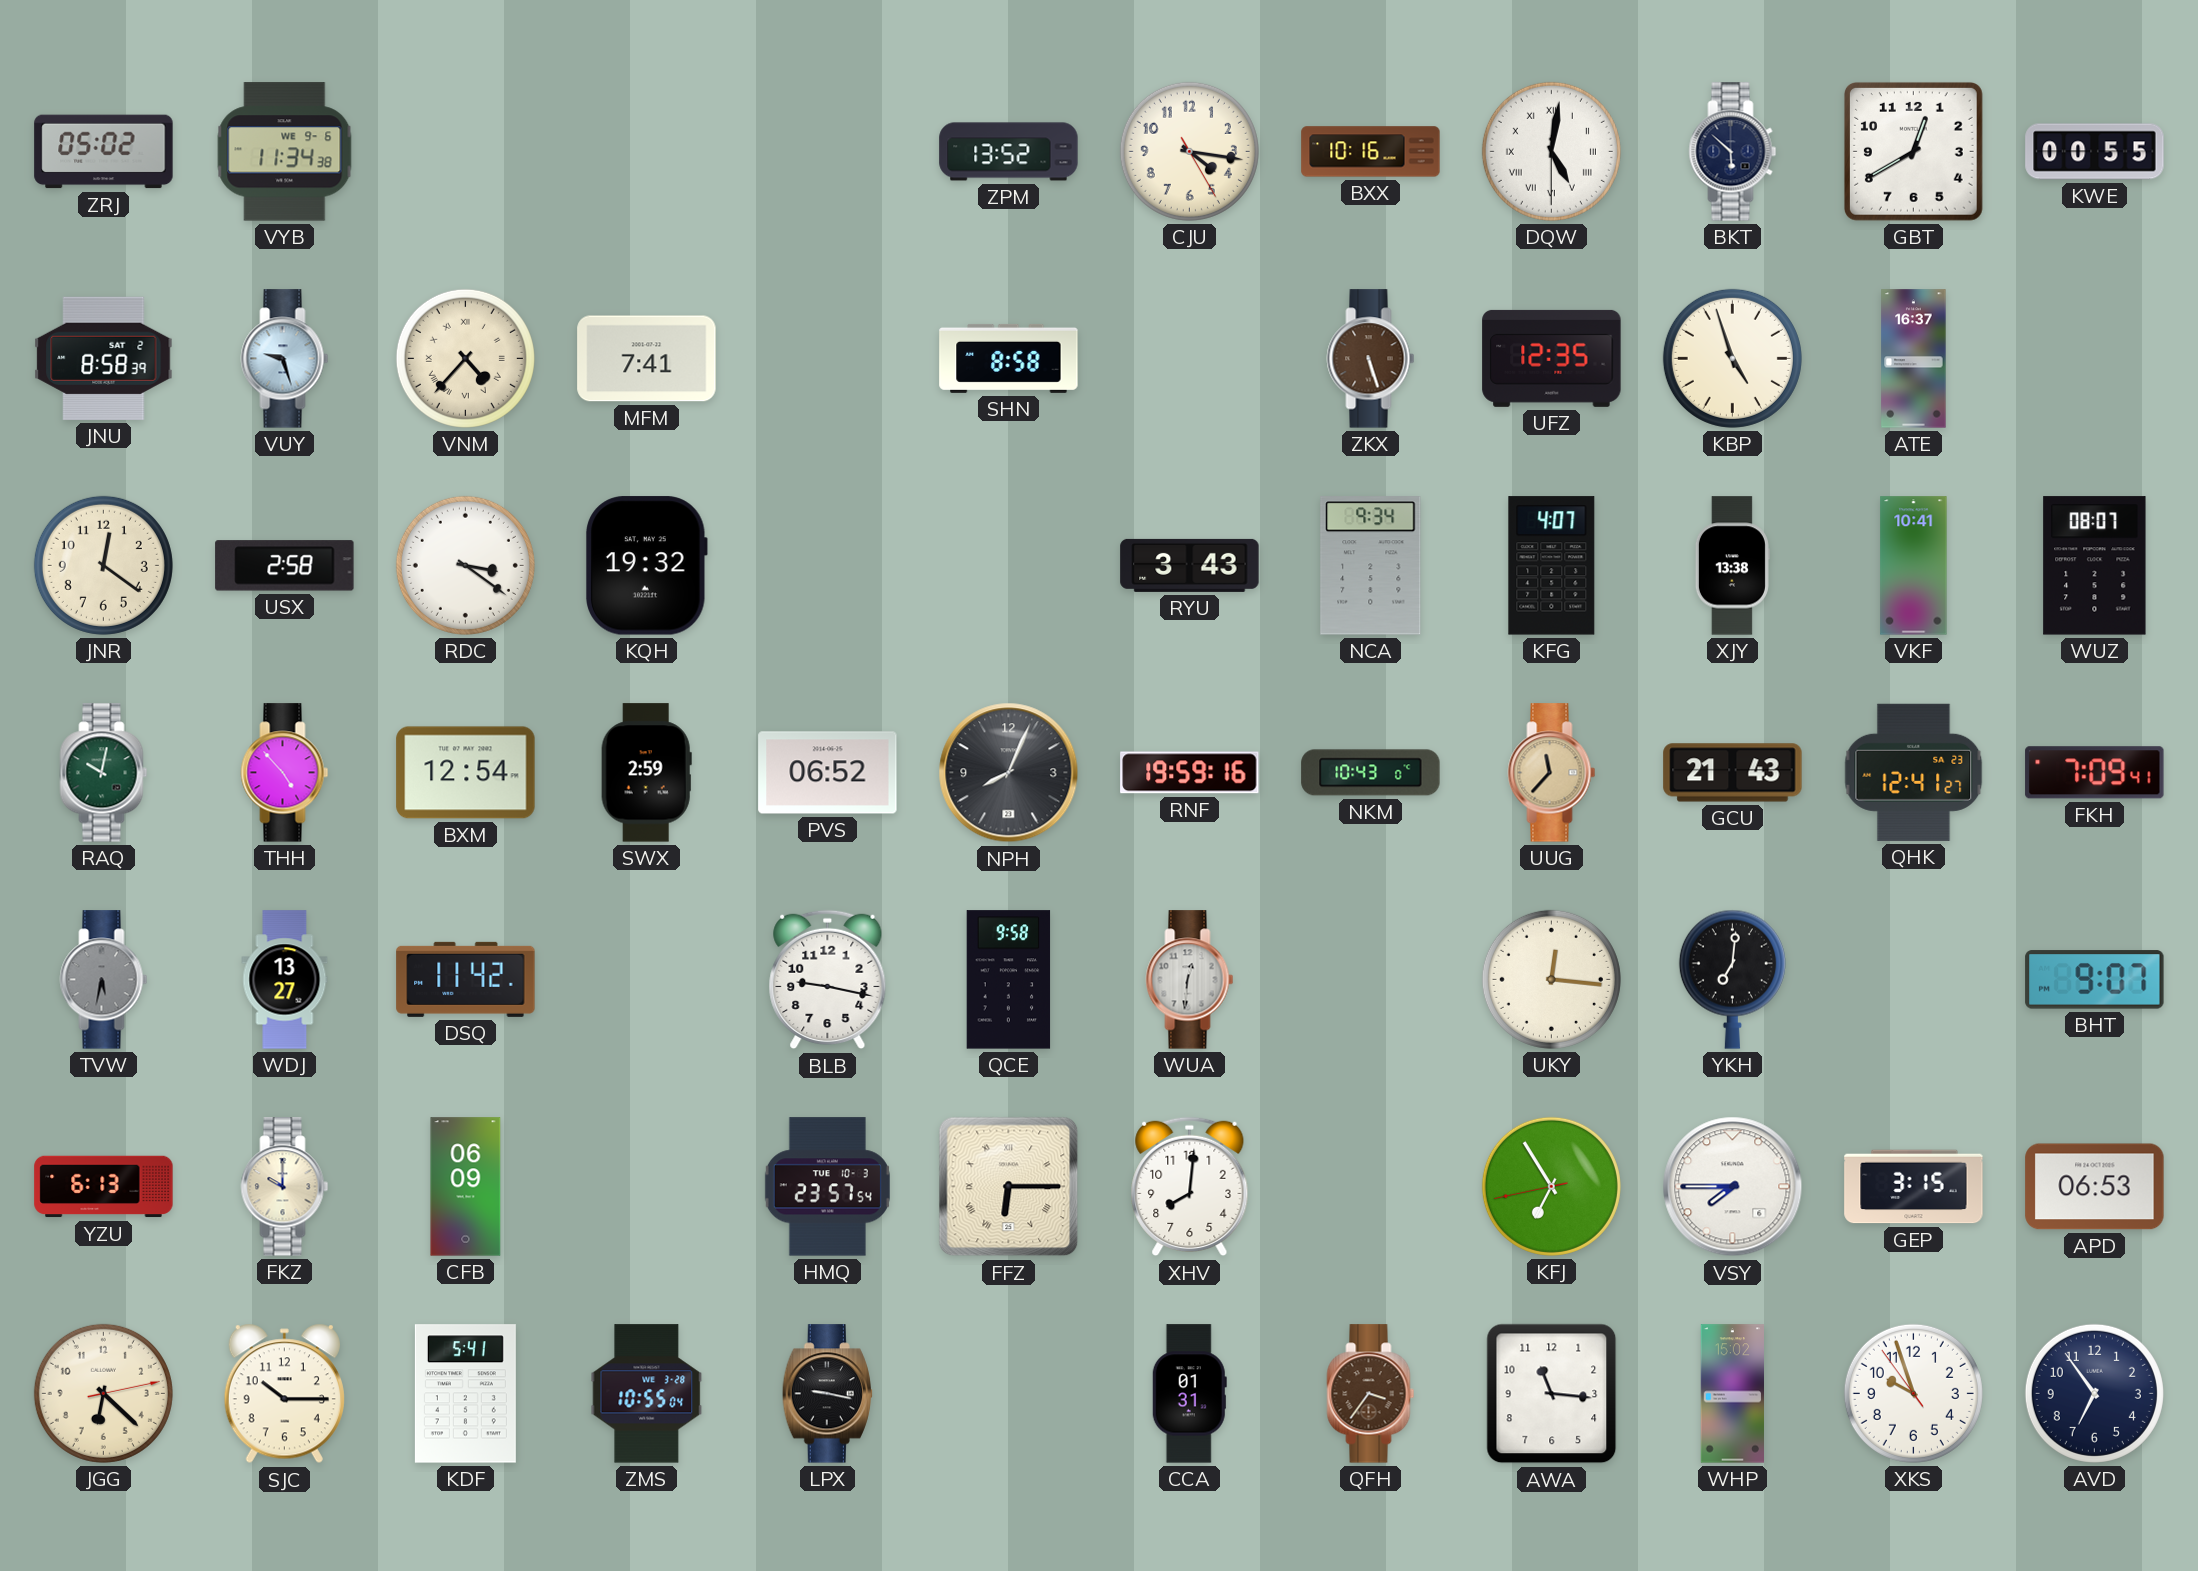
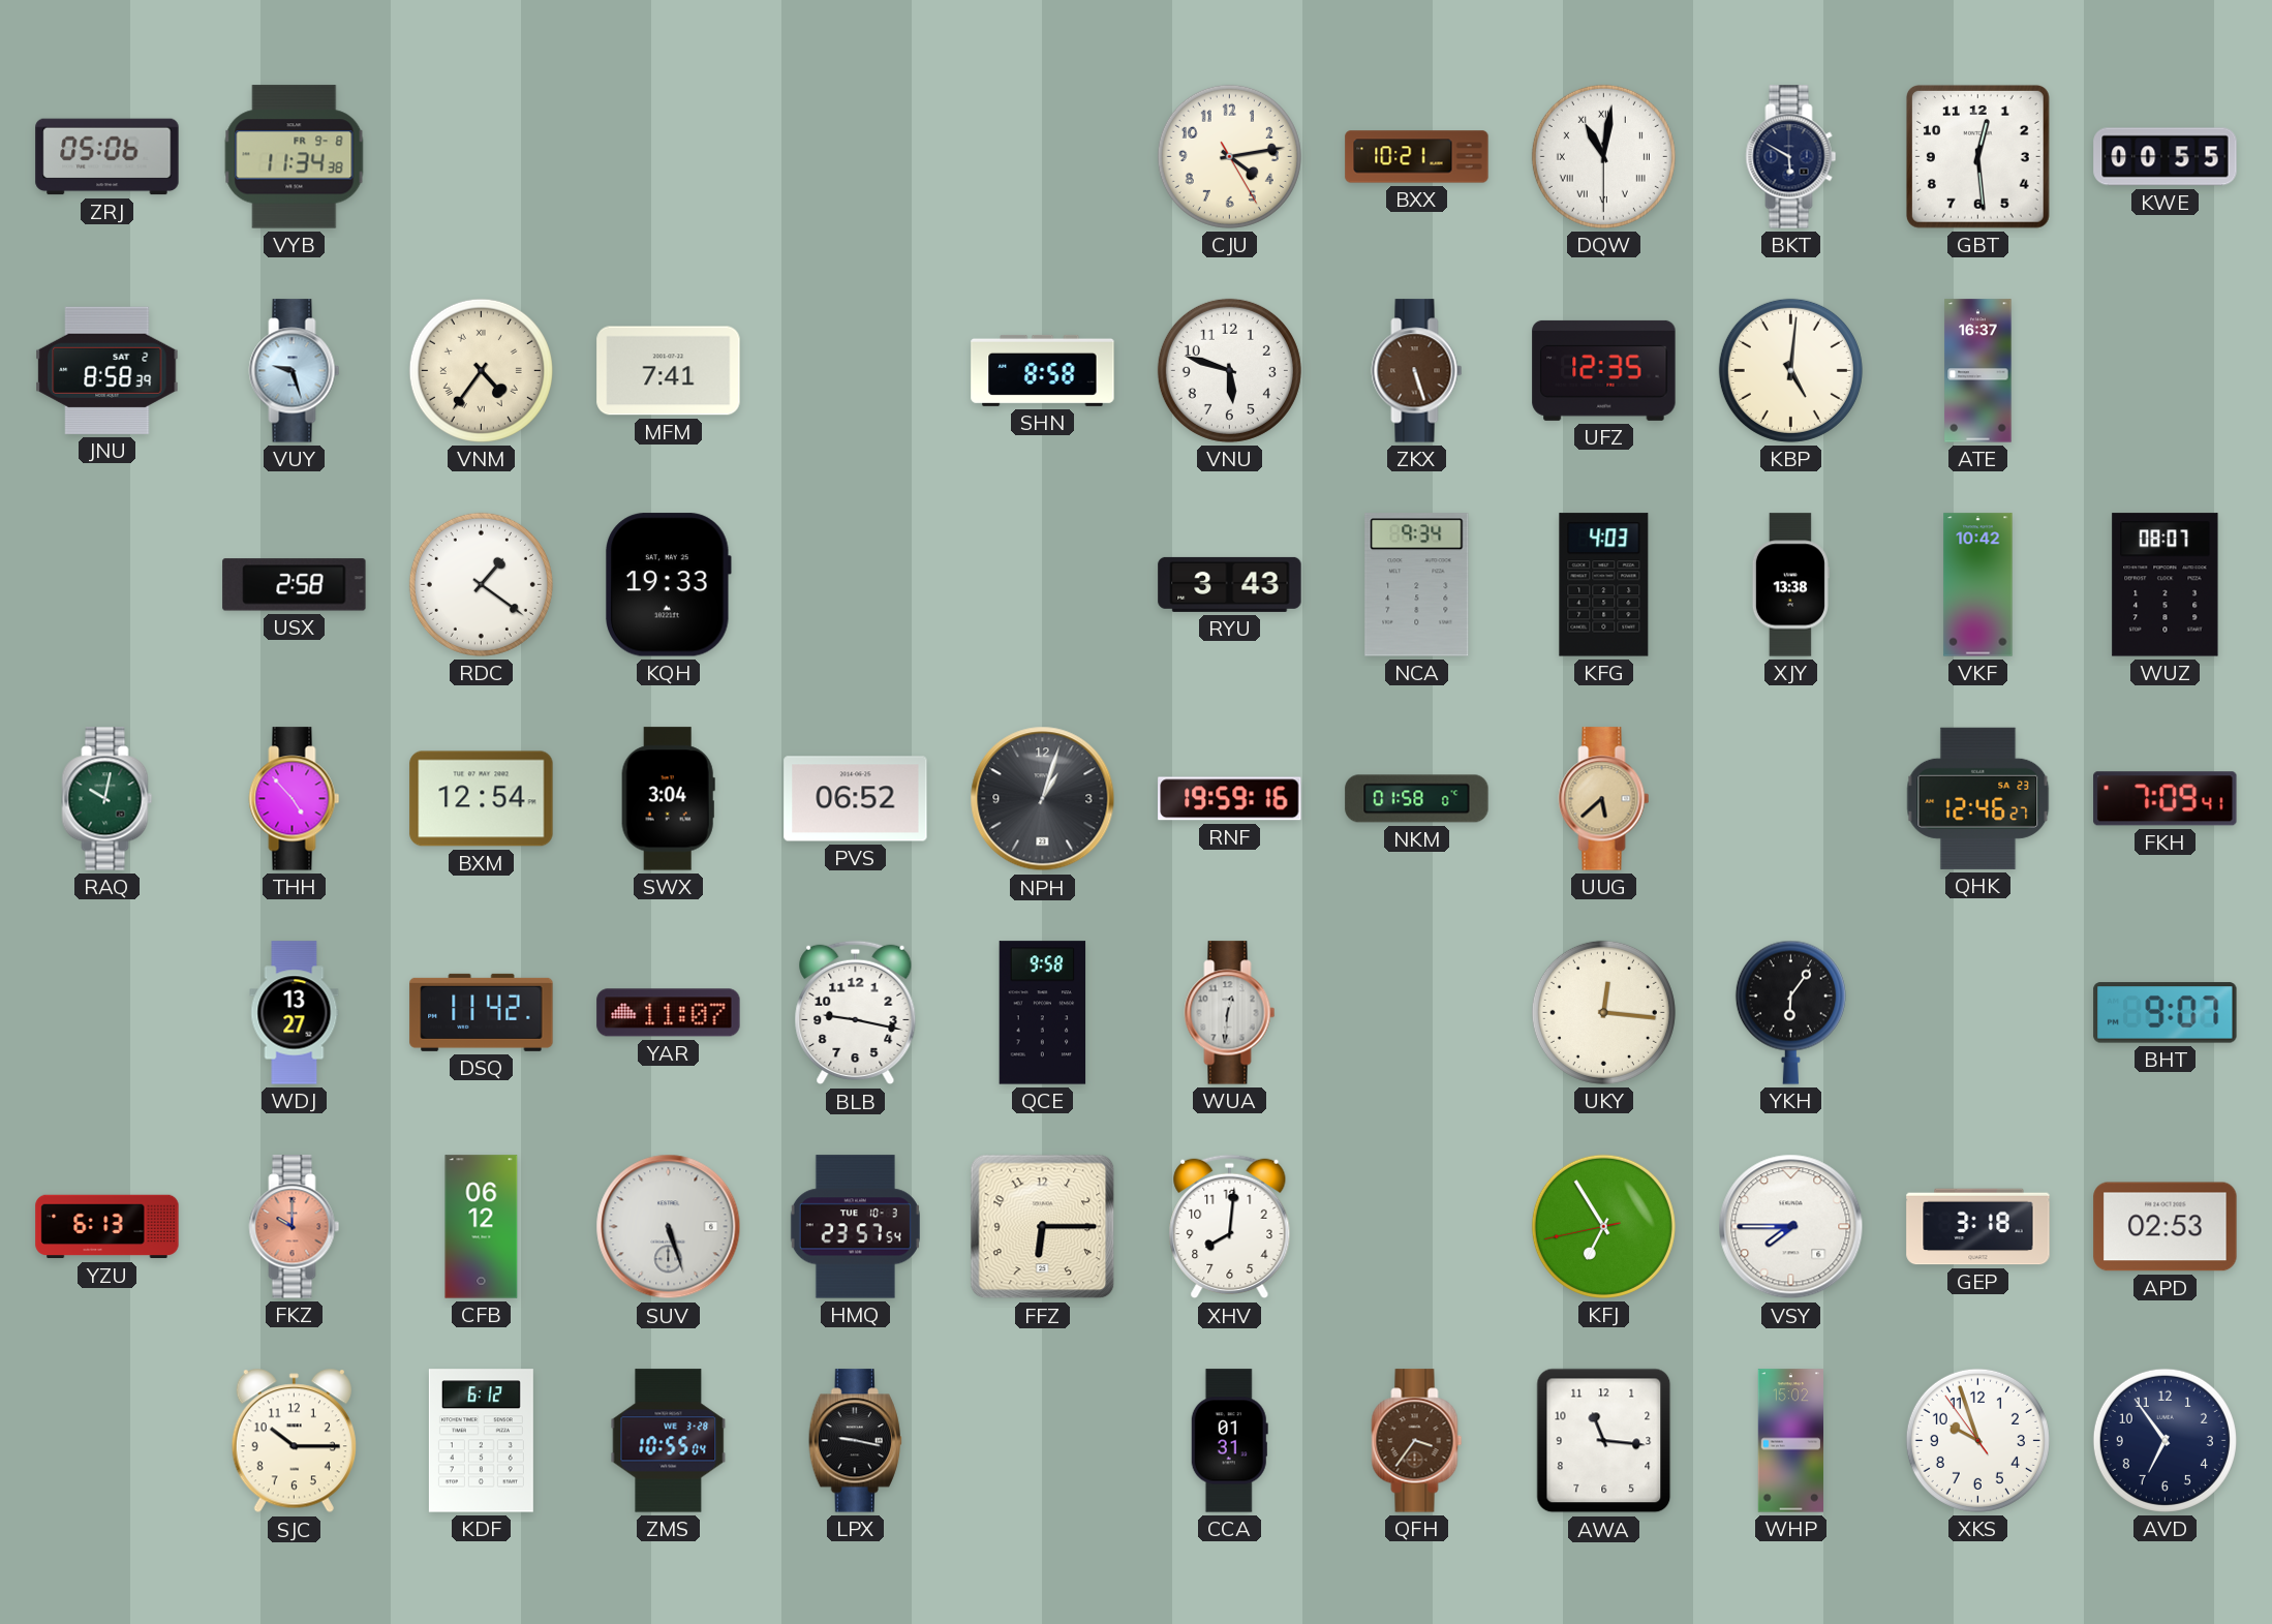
ZRJ: 05:02 -> 05:06 (108, 157)
VYB date: WE 9-6 -> FR 9-8 (295, 157)
ZPM: 13:52 -> none (1009, 152)
CJU: 4:16 -> 4:13 (1229, 156)
BXX: 10:16 -> 10:21 (1417, 157)
DQW: 5:01 -> 11:01 (1603, 156)
BKT: 5:52 -> 5:50 (1791, 157)
GBT: 12:40 -> 12:29 (1977, 156)
VNM: 4:37 -> 4:36 (481, 370)
VNU: none -> 5:48 (1229, 370)
KBP: 4:57 -> 5:01 (1790, 370)
JNR: 12:21 -> none (103, 565)
RDC: 3:21 -> 1:21 (481, 584)
KQH: 19:32 -> 19:33 (669, 585)
KFG: 4:07 -> 4:03 (1604, 585)
VKF: 10:41 -> 10:42 (1978, 585)
SWX: 2:59 -> 3:04 (668, 799)
NPH: 8:04 -> 1:03 (1043, 799)
NKM: 10:43 -> 01:58 (1417, 799)
UUG: 11:37 -> 5:38 (1604, 799)
GCU: 21:43 -> none (1733, 773)
QHK: 12:41 -> 12:46 (1978, 798)
TVW: 5:32 -> none (104, 980)
YAR: none -> 11:07 (669, 1013)
YKH: 7:01 -> 6:06 (1790, 1012)
FKZ dial: cream -> salmon (295, 1227)
CFB: 06:09 -> 06:12 (482, 1227)
SUV: none -> 5:27 (669, 1227)
FFZ numerals: Roman -> Arabic (1043, 1227)
GEP: 3:15 -> 3:18 (1978, 1227)
APD: 06:53 -> 02:53 (2166, 1227)
JGG: 6:22 -> none (103, 1393)
KDF: 5:41 -> 6:12 (481, 1441)
